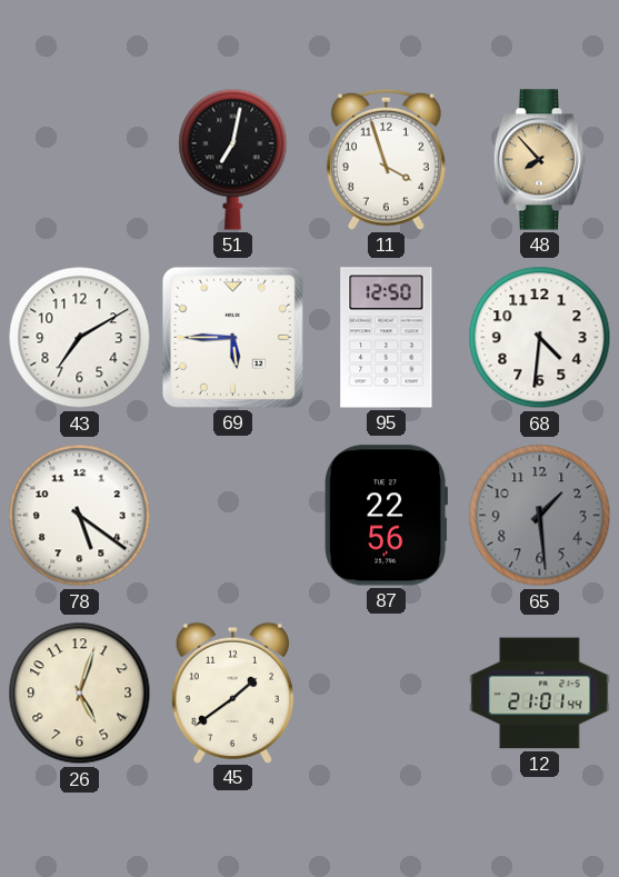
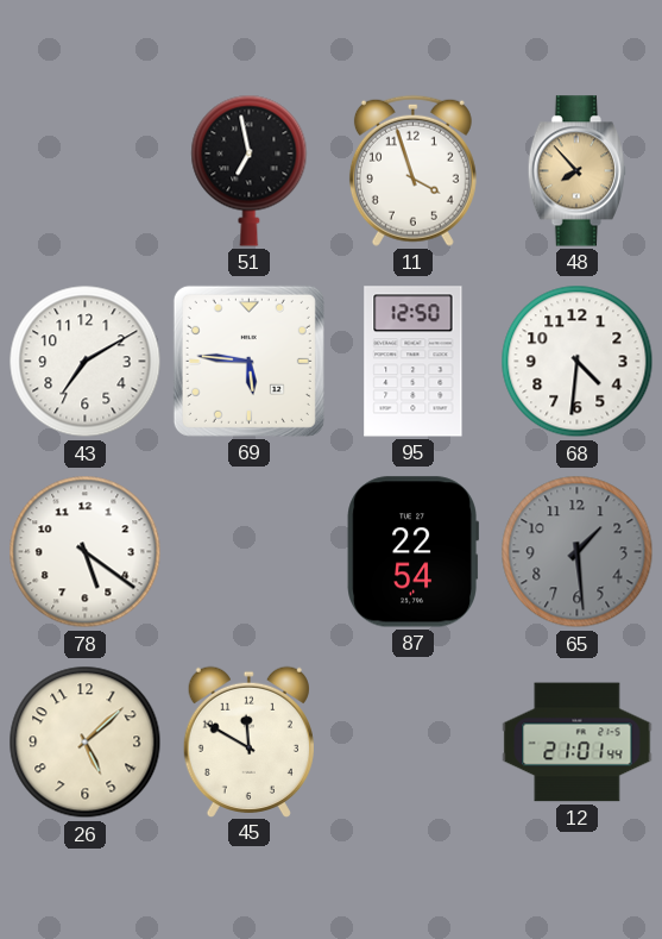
51: 7:02 -> 6:58 (250, 170)
69: 5:45 -> 5:46 (248, 361)
87: 22:56 -> 22:54 (412, 552)
26: 5:03 -> 5:08 (86, 743)
45: 1:39 -> 11:50 (248, 741)
